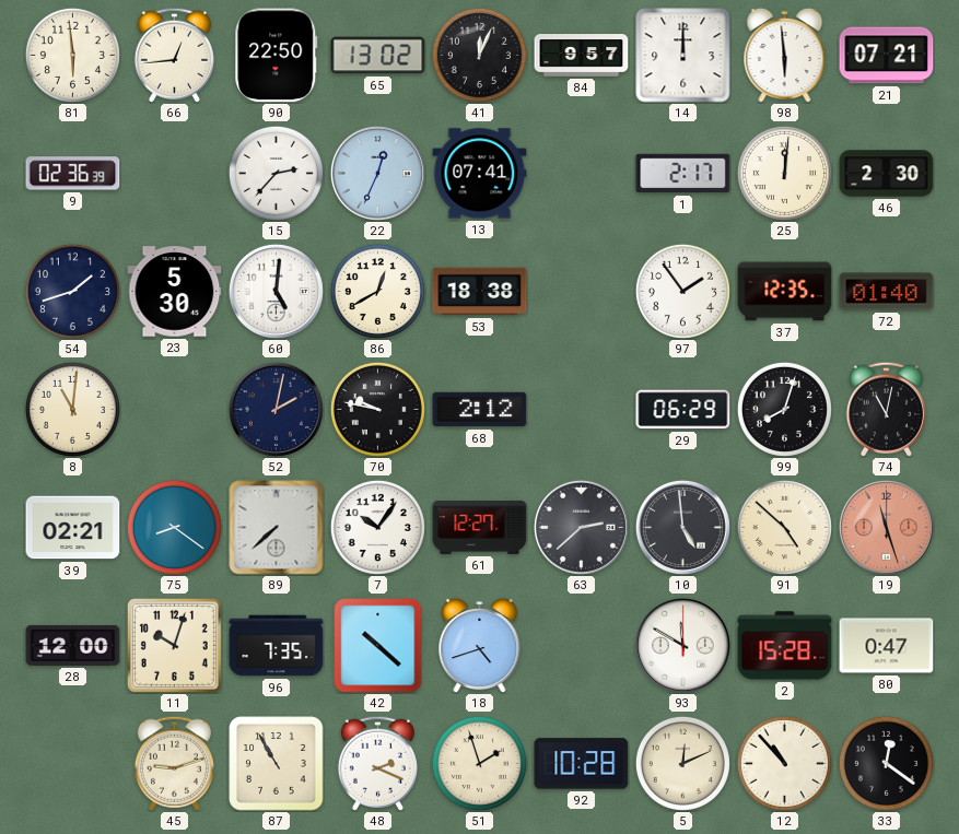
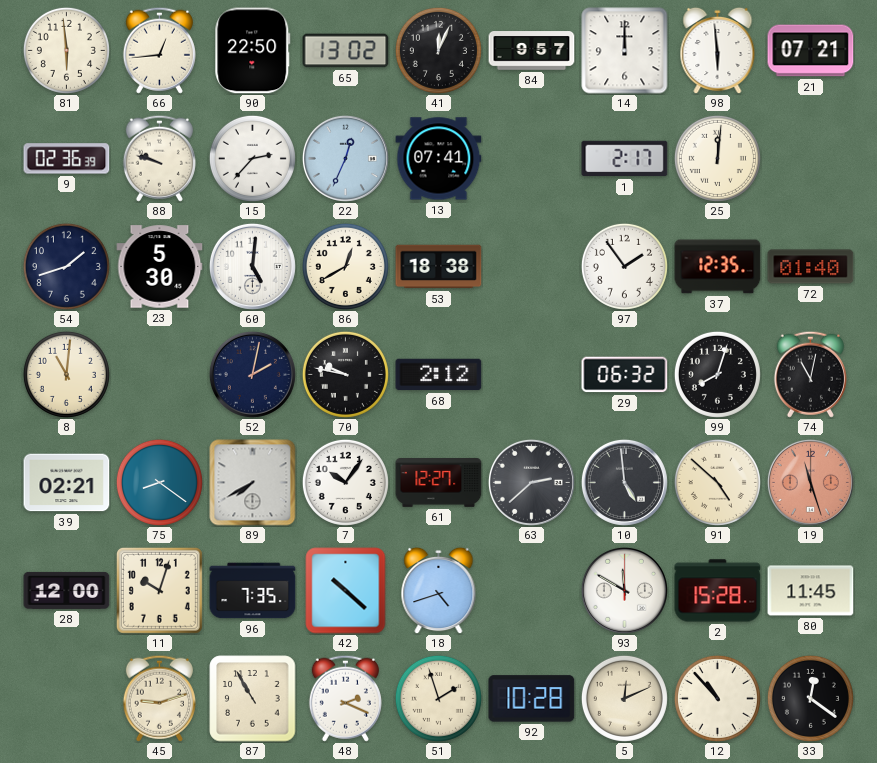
88: none -> 9:48 (159, 158)
46: 2:30 -> none (887, 174)
29: 06:29 -> 06:32 (625, 375)
89: 7:38 -> 7:40 (253, 483)
80: 0:47 -> 11:45 (811, 591)
